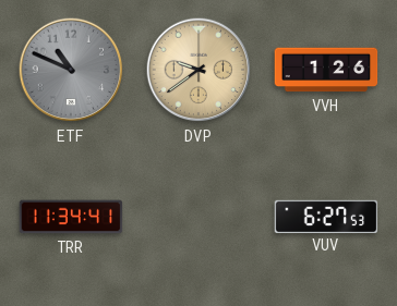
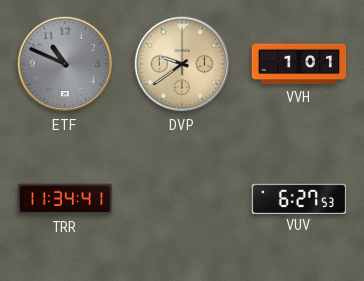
VVH: 1:26 -> 1:01 (299, 64)
